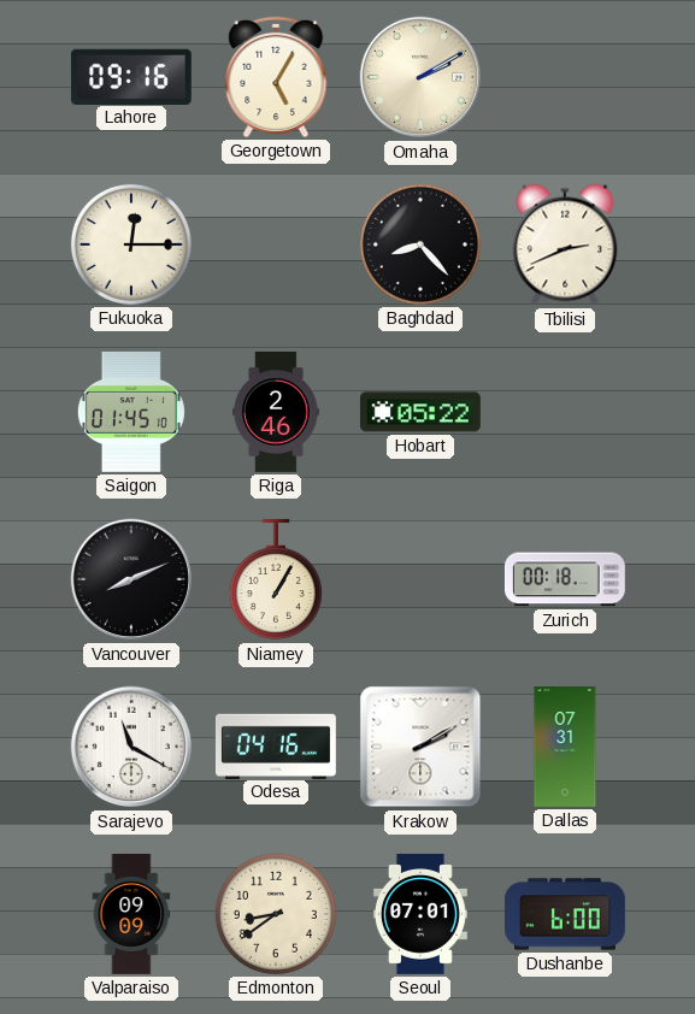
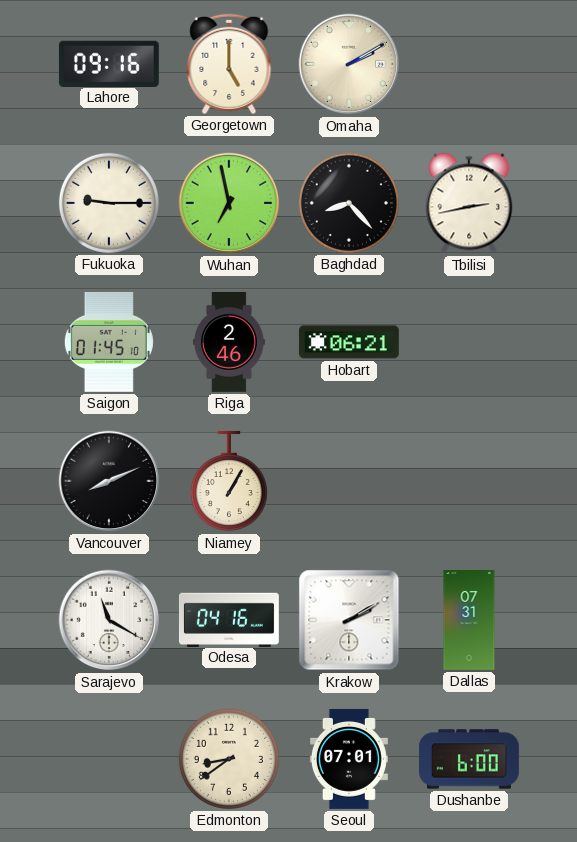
Georgetown: 5:05 -> 5:00 (229, 64)
Fukuoka: 12:15 -> 9:15 (109, 203)
Wuhan: none -> 6:58 (229, 203)
Tbilisi: 2:41 -> 2:43 (469, 203)
Hobart: 05:22 -> 06:21 (349, 342)
Zurich: 00:18 -> none (565, 579)
Valparaiso: 09:09 -> none (131, 915)
